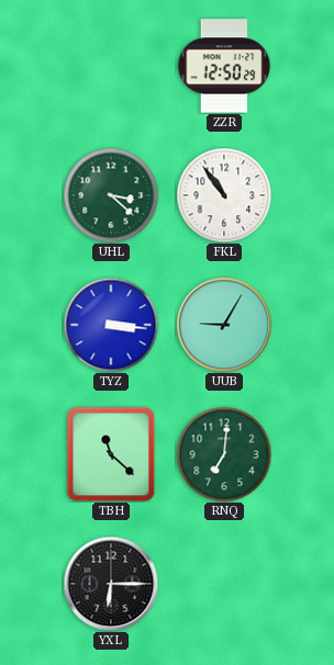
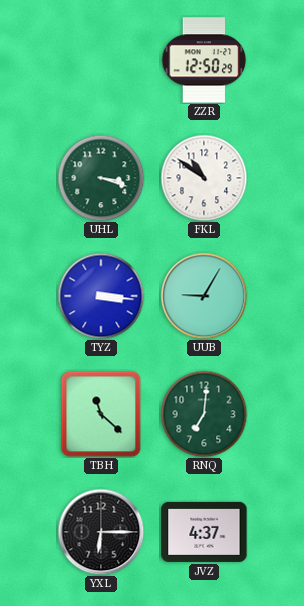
UHL: 3:22 -> 3:18 (101, 178)
FKL: 10:54 -> 10:51 (204, 178)
JVZ: none -> 4:37 (204, 532)
